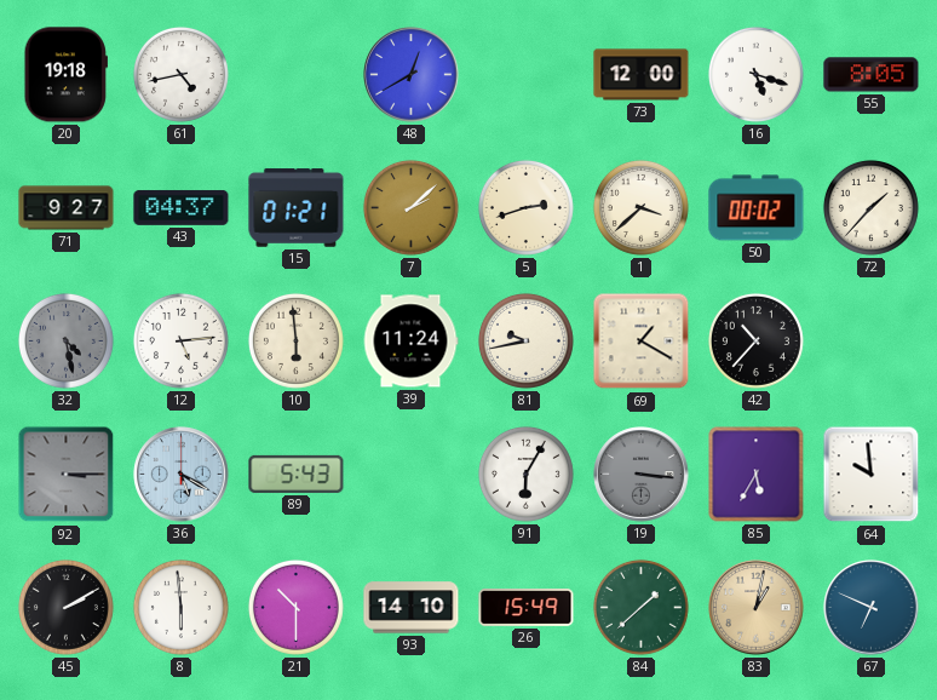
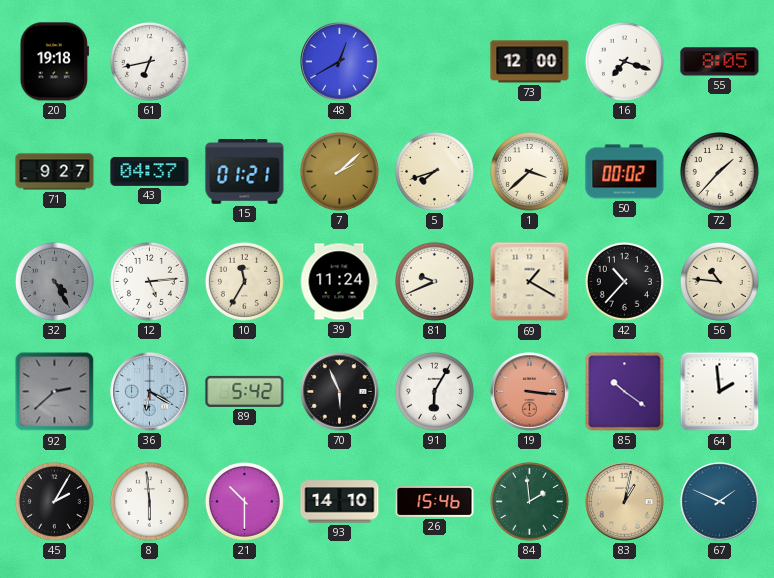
61: 4:43 -> 6:43 (149, 61)
16: 5:18 -> 7:18 (624, 61)
5: 2:42 -> 7:42 (434, 171)
32: 4:28 -> 4:25 (54, 281)
10: 5:59 -> 11:35 (244, 281)
81: 9:43 -> 9:41 (434, 281)
56: none -> 10:46 (719, 281)
92: 3:15 -> 2:38 (55, 392)
36: 5:20 -> 6:20 (150, 392)
89: 5:43 -> 5:42 (245, 391)
70: none -> 5:56 (340, 392)
19 dial: grey -> salmon (530, 392)
85: 5:35 -> 10:21 (625, 392)
64: 9:59 -> 1:59 (720, 392)
45: 2:10 -> 2:05 (54, 501)
26: 15:49 -> 15:46 (435, 502)
84: 1:38 -> 1:59 (529, 501)
67: 6:49 -> 1:49 (720, 502)
